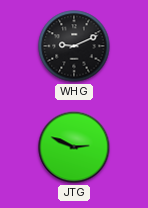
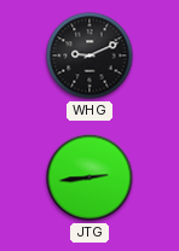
JTG: 2:49 -> 2:44 (89, 177)
